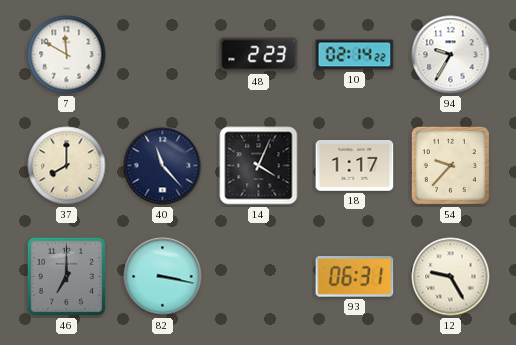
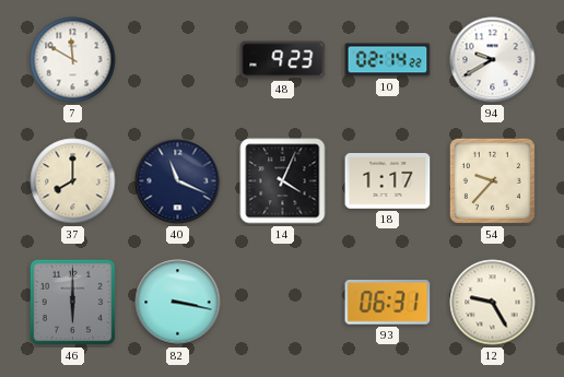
48: 2:23 -> 9:23 (283, 60)
94: 9:35 -> 9:40 (493, 60)
40: 11:23 -> 11:19 (178, 181)
46: 7:00 -> 6:00 (73, 303)
